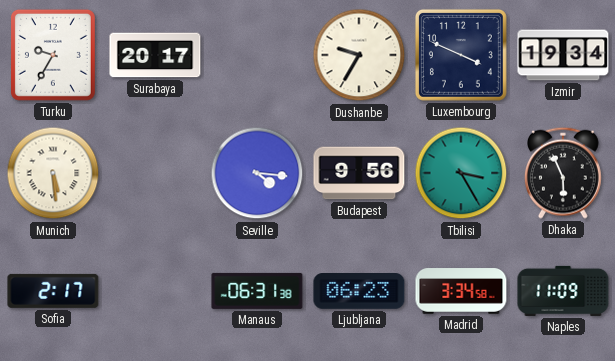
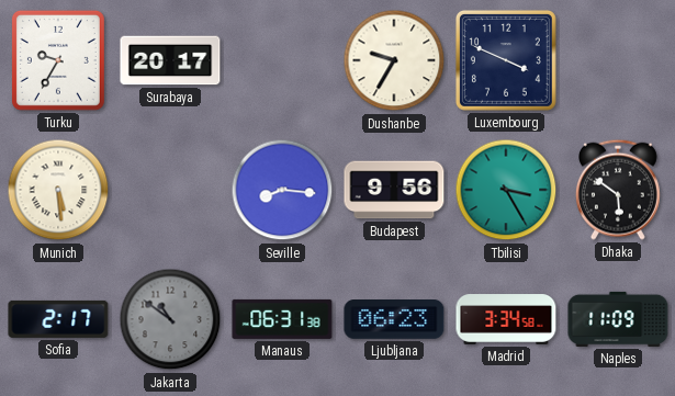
Izmir: 19:34 -> none (563, 55)
Seville: 4:16 -> 8:16 (282, 190)
Dhaka: 5:56 -> 5:51 (618, 190)
Jakarta: none -> 10:51 (170, 319)
